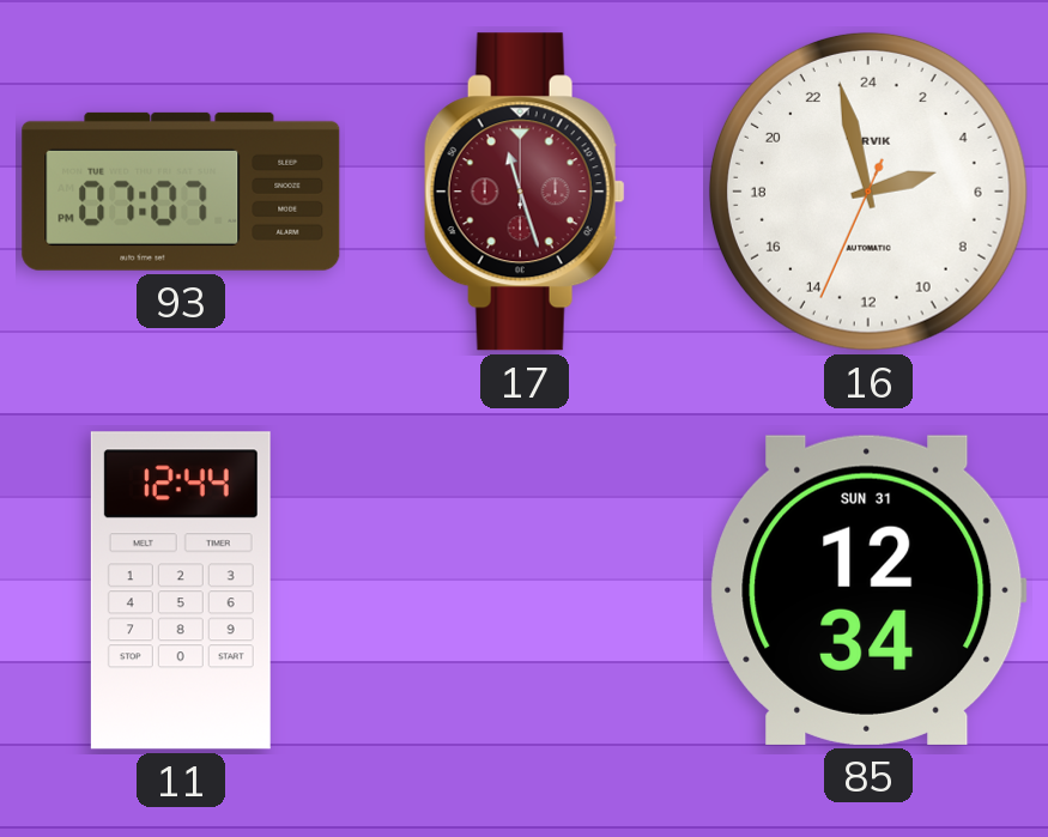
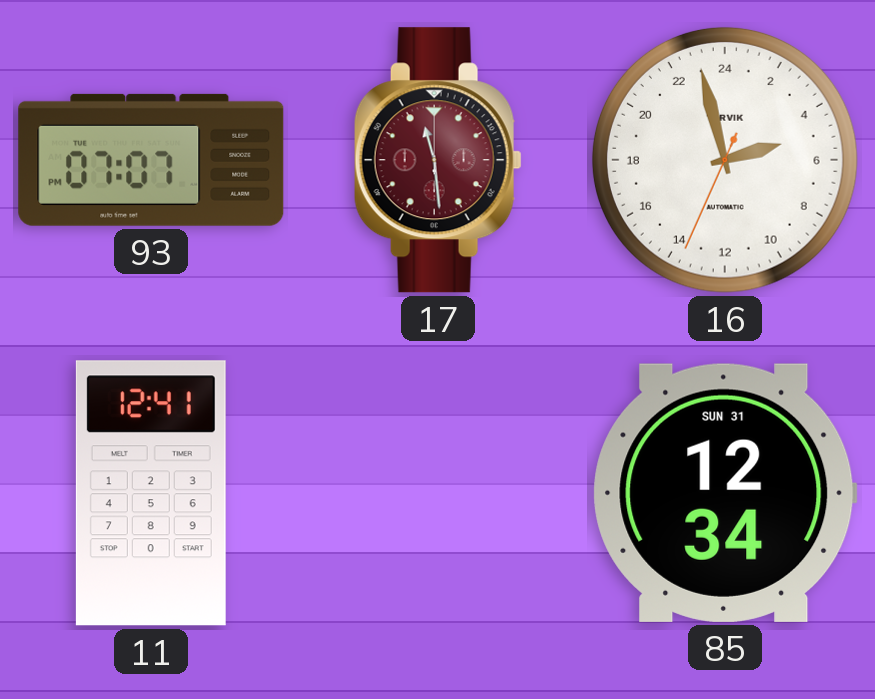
17: 11:27 -> 11:29 (438, 160)
11: 12:44 -> 12:41 (151, 493)
